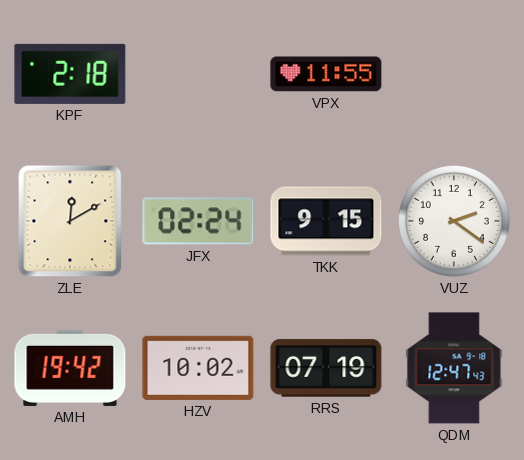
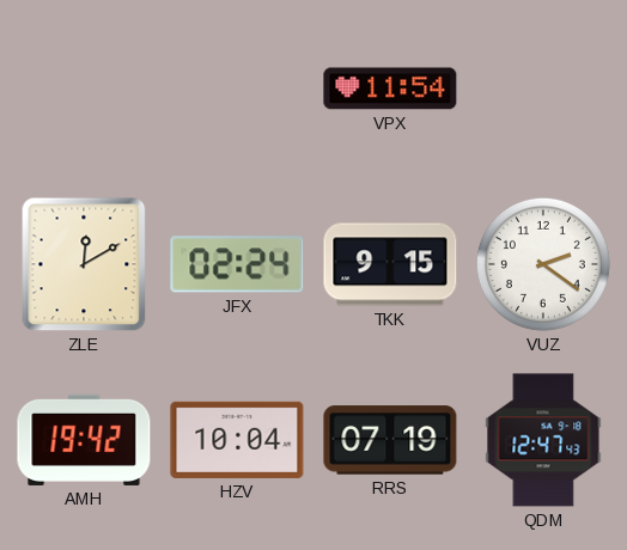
KPF: 2:18 -> none (70, 74)
VPX: 11:55 -> 11:54 (390, 88)
HZV: 10:02 -> 10:04 (237, 440)
